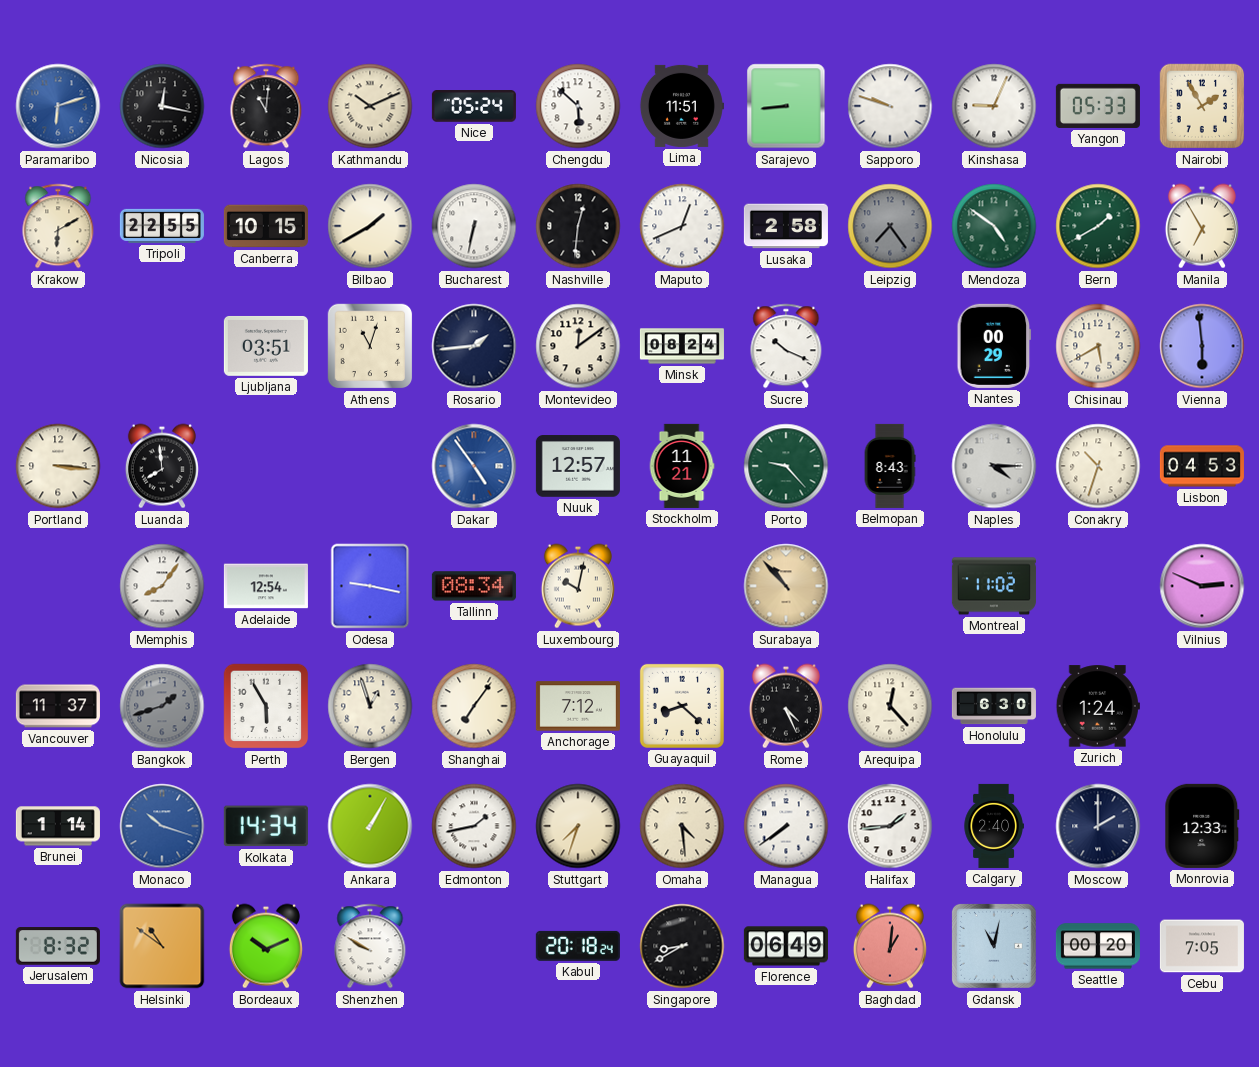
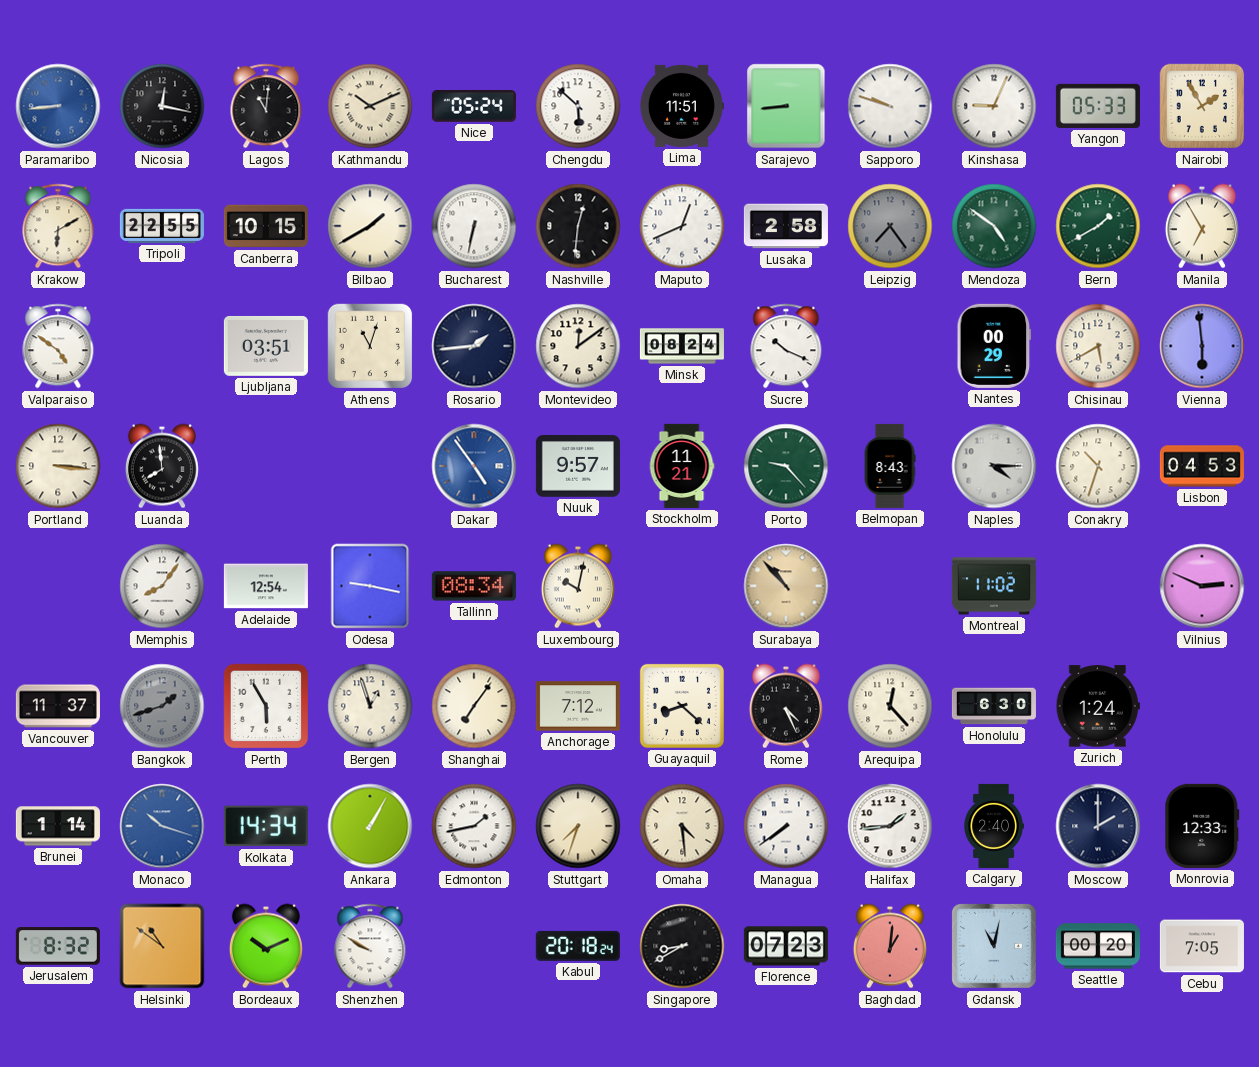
Paramaribo: 6:12 -> 8:44 (58, 106)
Valparaiso: none -> 4:51 (58, 346)
Nuuk: 12:57 -> 9:57 (578, 466)
Florence: 06:49 -> 07:23 (786, 946)
